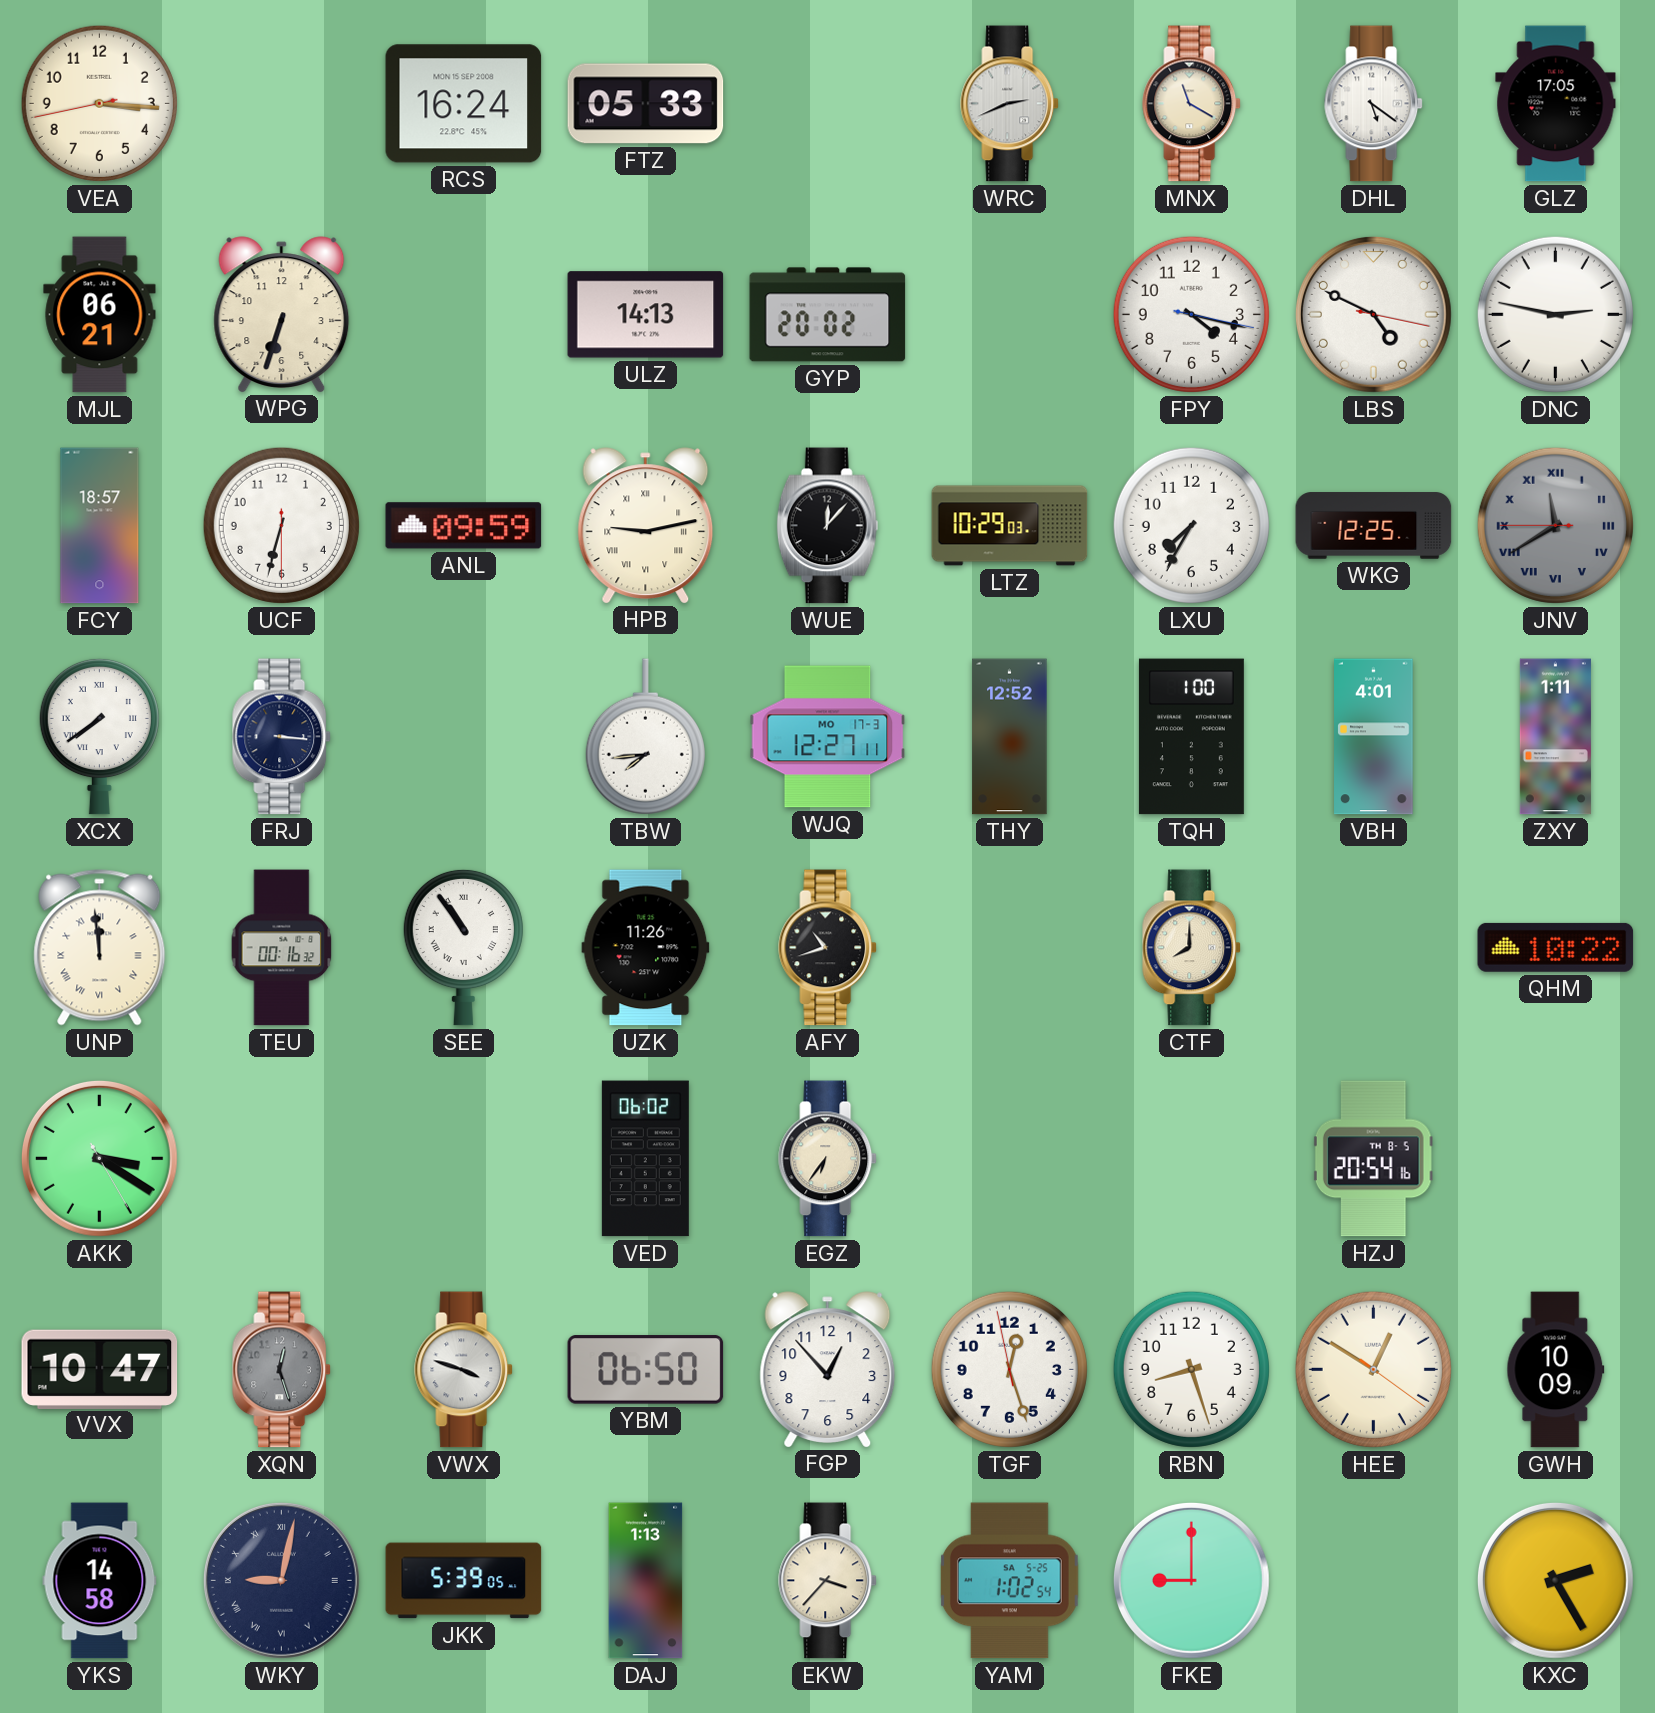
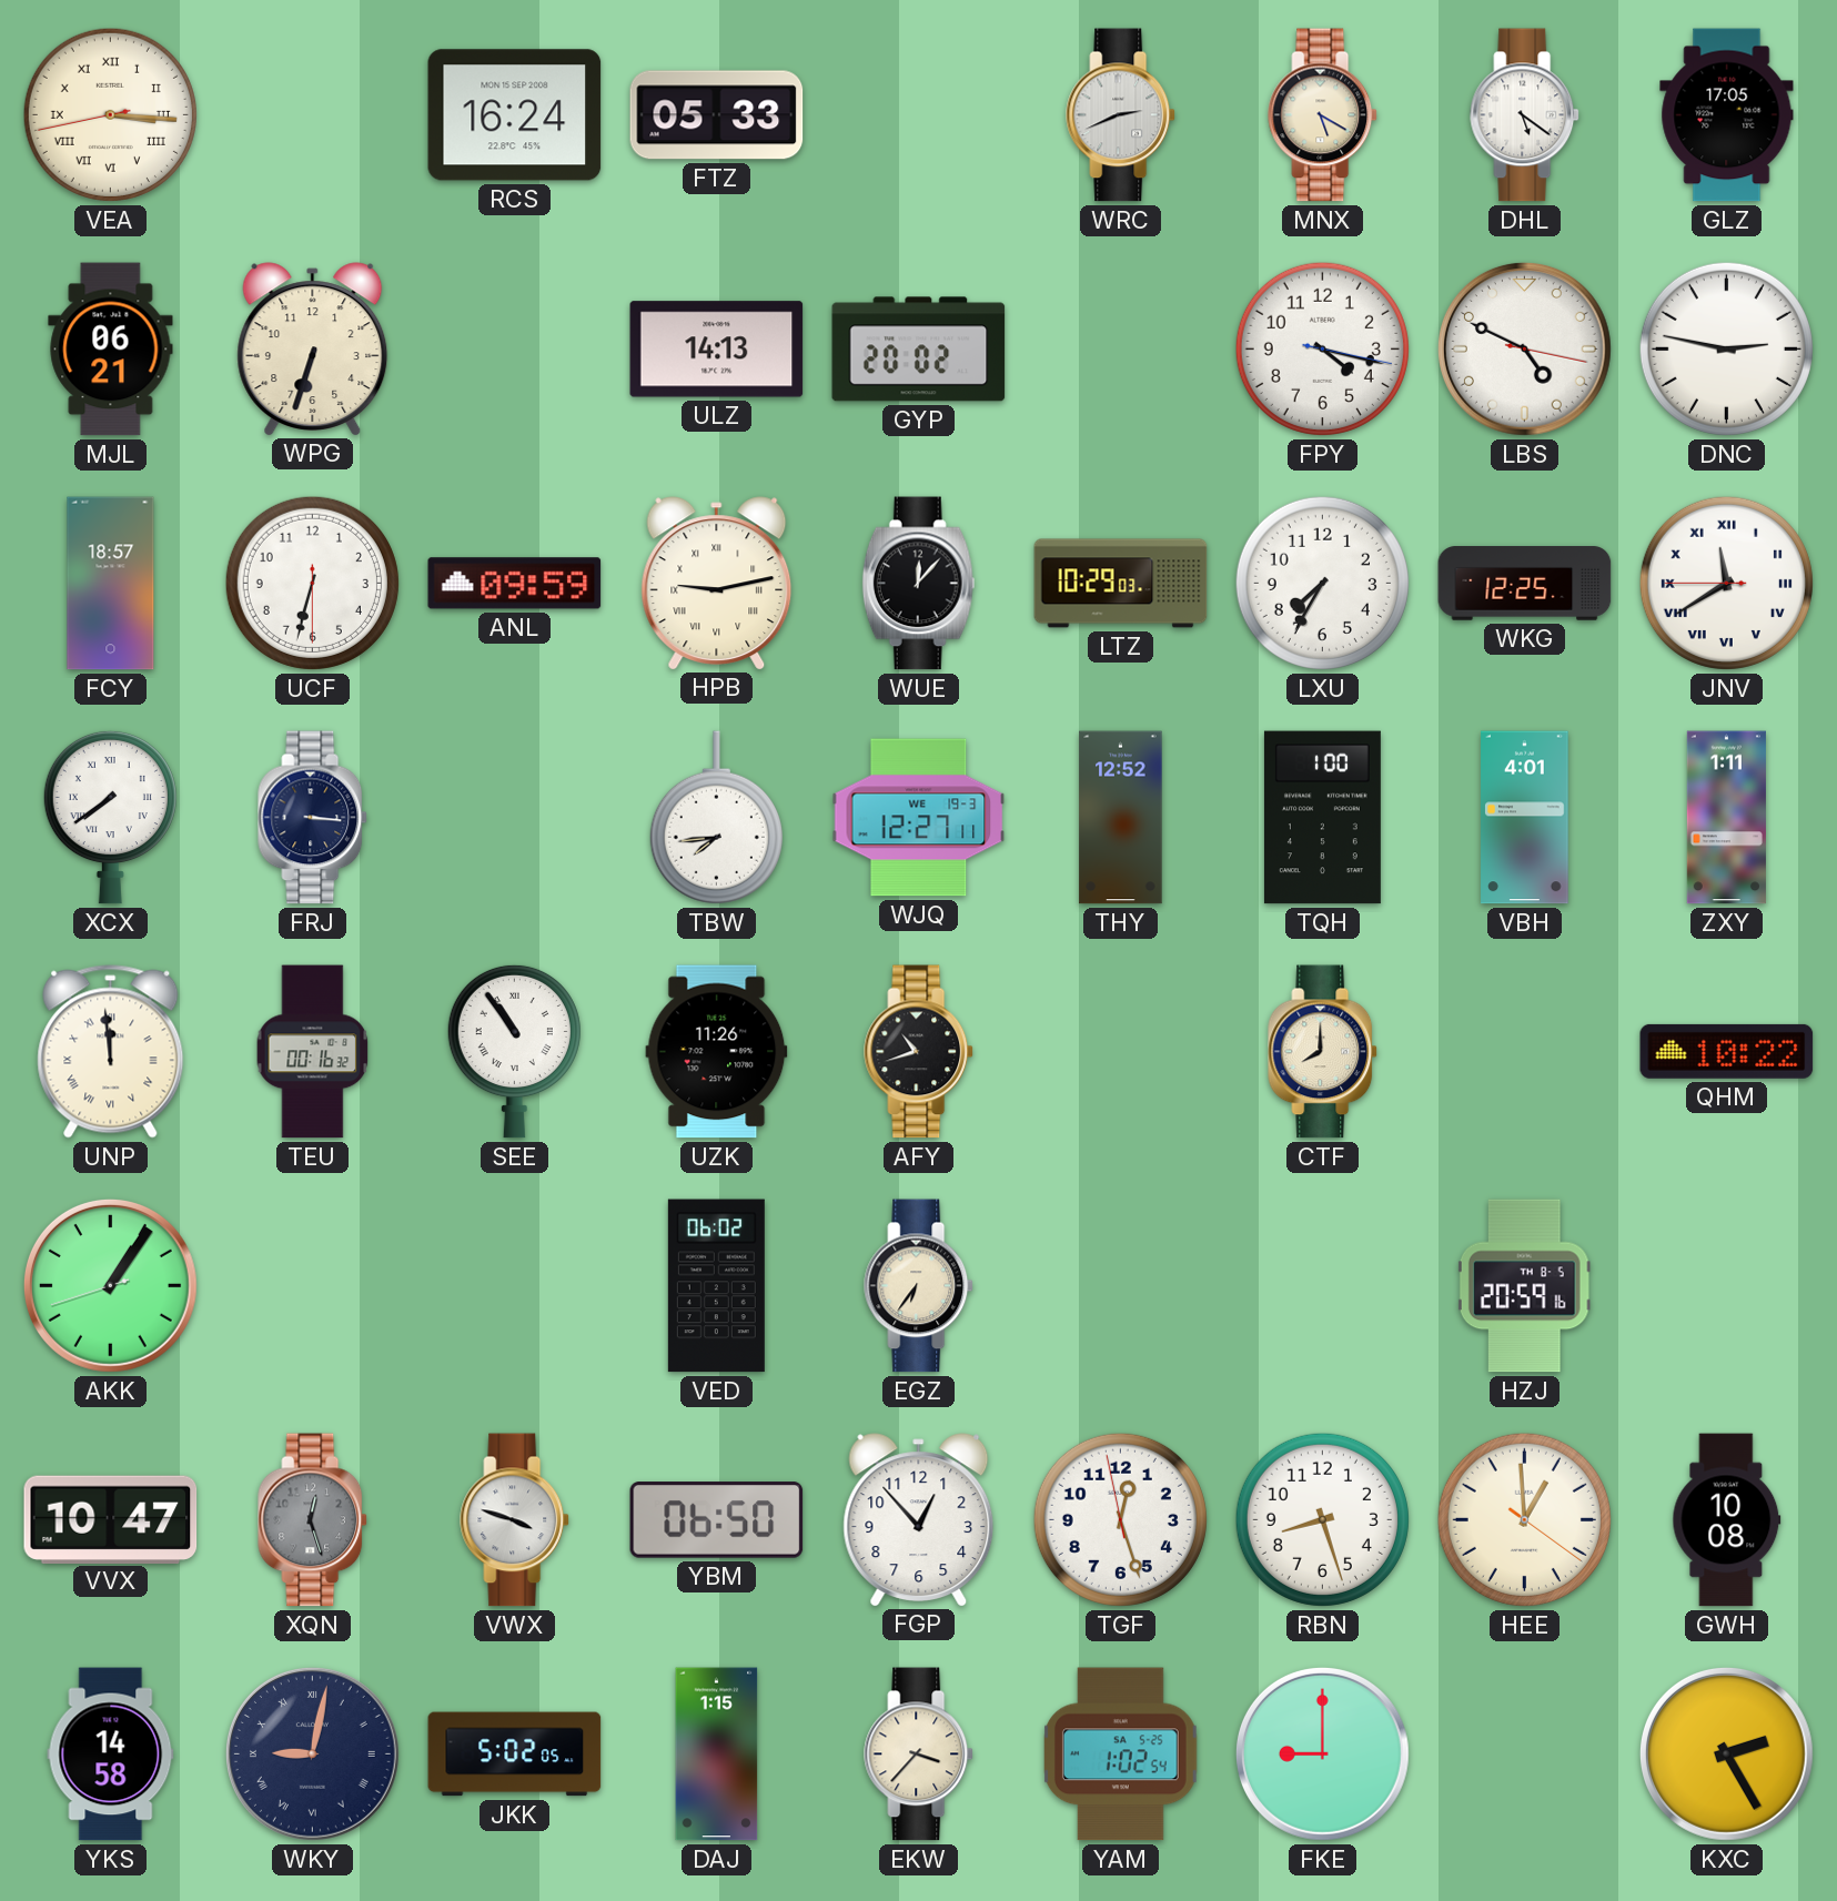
VEA numerals: Arabic -> Roman (110, 114)
MNX: 11:20 -> 5:20 (1323, 115)
JNV dial: grey -> white (1726, 583)
WJQ date: MO 17-3 -> WE 19-3 (919, 818)
AKK: 3:20 -> 1:05 (110, 1285)
HZJ: 20:54 -> 20:59 (1524, 1286)
HEE: 12:50 -> 12:59 (1524, 1519)
GWH: 10:09 -> 10:08 (1727, 1520)
JKK: 5:39 -> 5:02 (515, 1755)
DAJ: 1:13 -> 1:15 (717, 1755)
